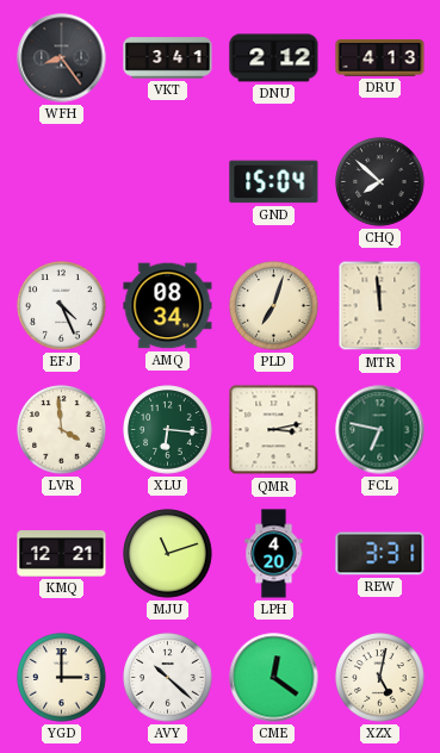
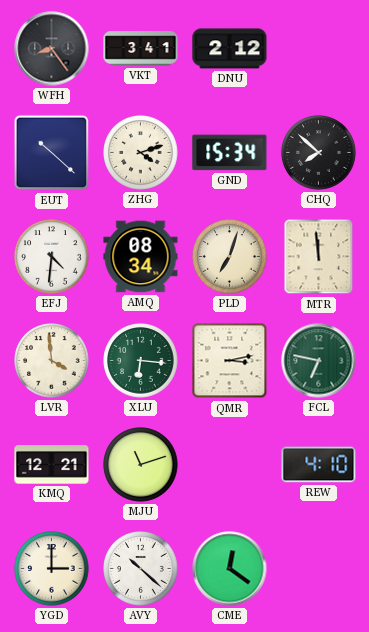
DRU: 4:13 -> none (380, 58)
EUT: none -> 10:22 (52, 153)
ZHG: none -> 4:12 (141, 153)
GND: 15:04 -> 15:34 (230, 153)
EFJ: 4:26 -> 4:31 (52, 257)
LPH: 4:20 -> none (274, 554)
REW: 3:31 -> 4:10 (319, 465)
XZX: 5:02 -> none (380, 678)
